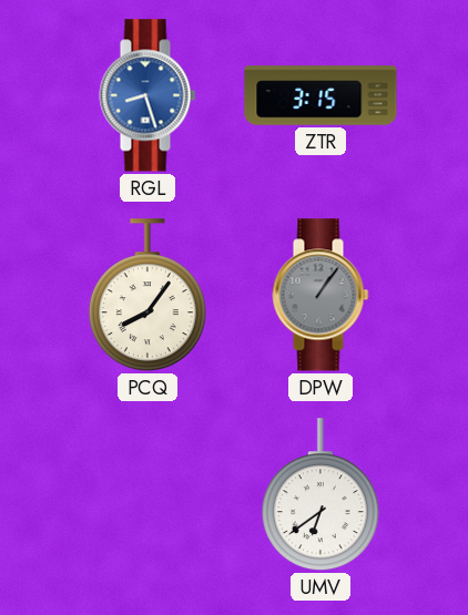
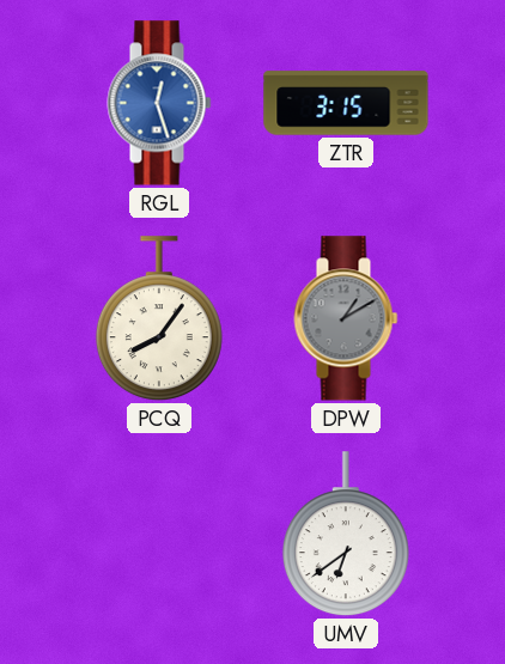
RGL: 8:27 -> 12:27 (159, 103)
DPW: 1:06 -> 1:10 (346, 318)
